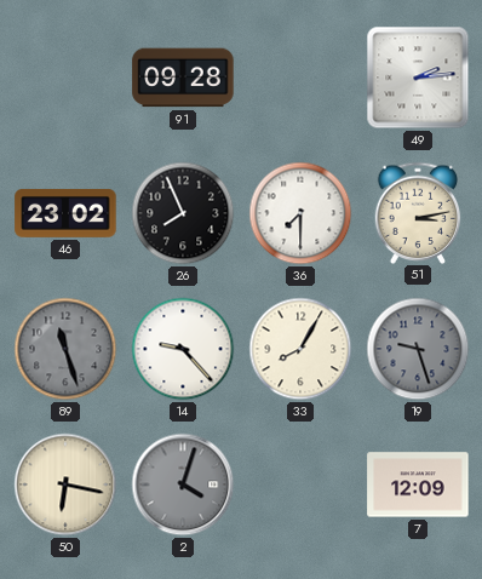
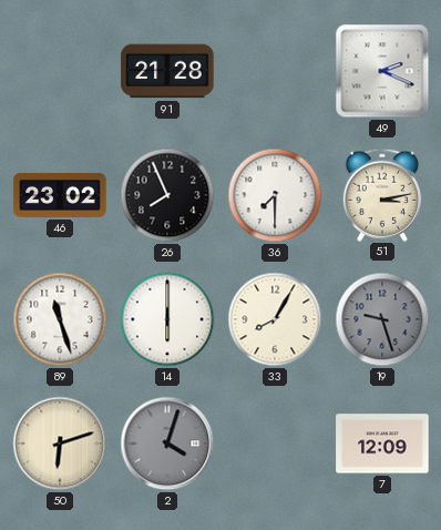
91: 09:28 -> 21:28 (167, 71)
49: 2:14 -> 2:19 (382, 71)
89 dial: grey -> white (60, 319)
14: 9:23 -> 6:00 (167, 319)
50: 6:17 -> 6:12 (60, 444)
